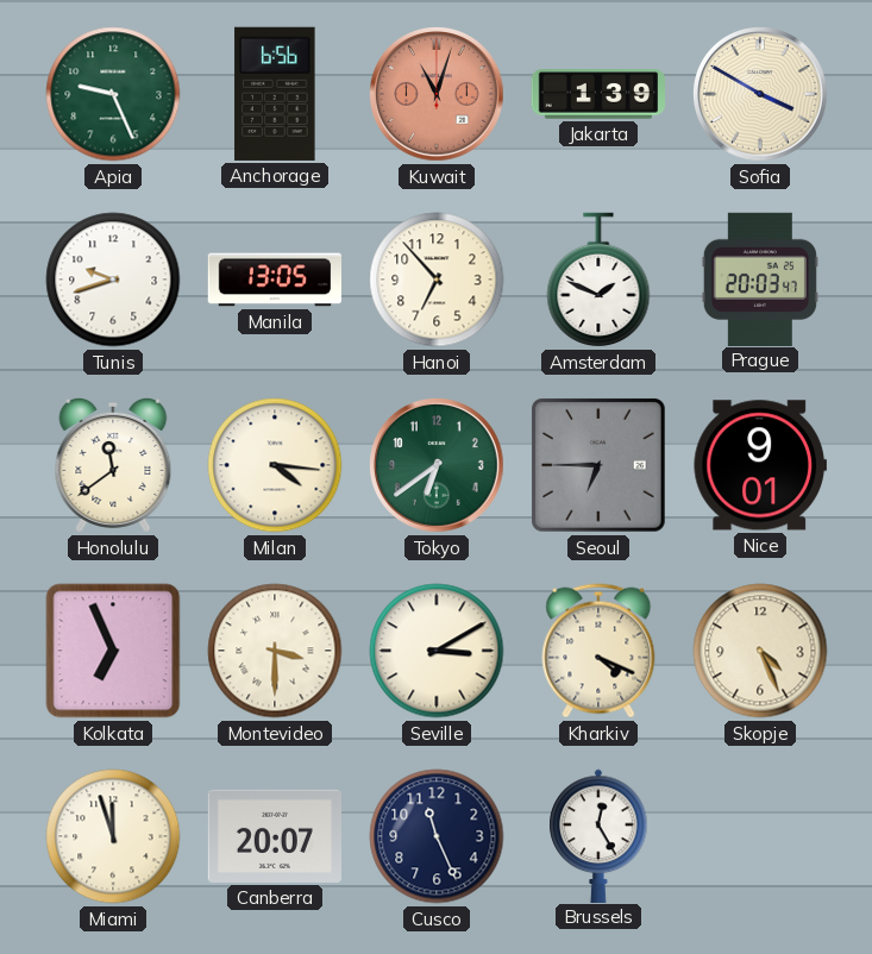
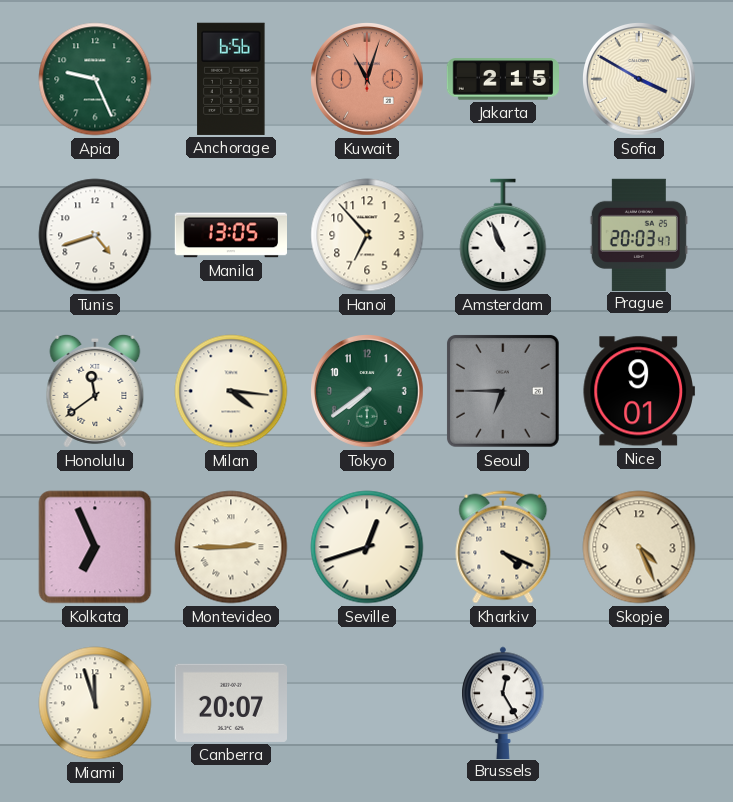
Jakarta: 1:39 -> 2:15 (502, 79)
Tunis: 9:42 -> 4:42 (95, 235)
Amsterdam: 1:49 -> 10:56 (503, 235)
Tokyo: 6:39 -> 7:39 (368, 392)
Montevideo: 3:30 -> 2:45 (231, 547)
Seville: 3:10 -> 12:42 (367, 547)
Cusco: 11:26 -> none (437, 836)
